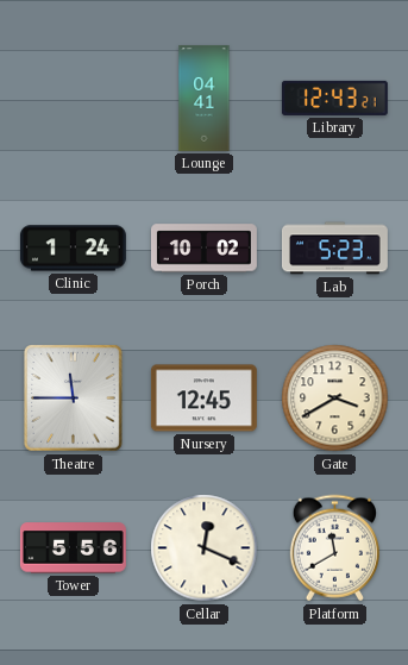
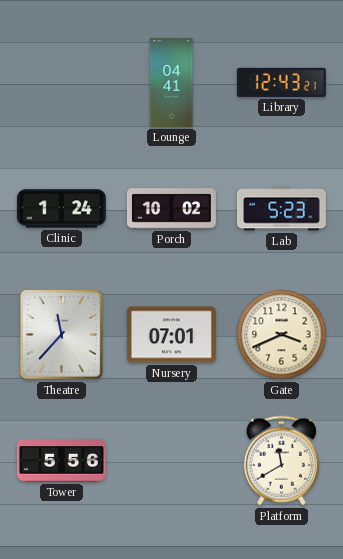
Theatre: 11:45 -> 11:37 (62, 335)
Nursery: 12:45 -> 07:01 (171, 335)
Gate: 3:40 -> 3:41 (282, 335)
Cellar: 12:19 -> none (205, 548)
